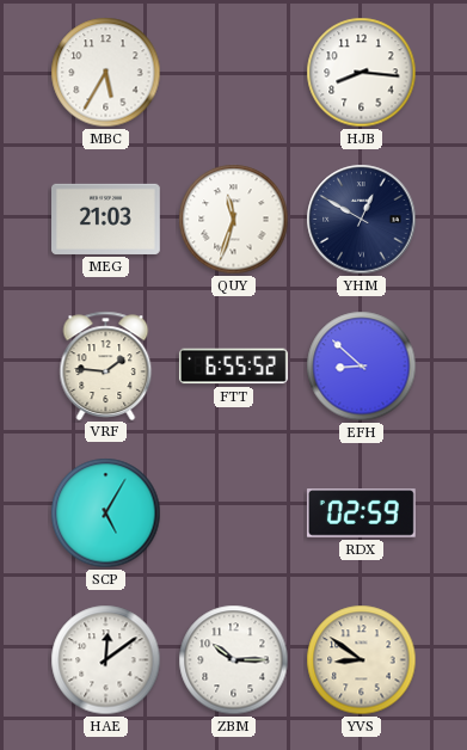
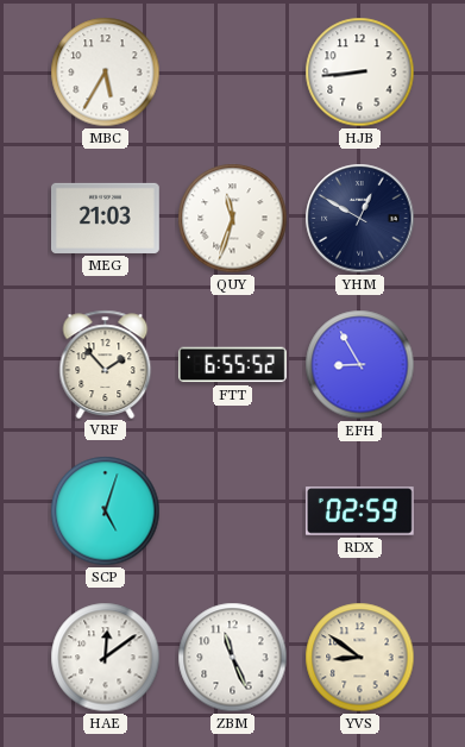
HJB: 8:16 -> 8:44 (360, 73)
VRF: 1:46 -> 1:53 (106, 364)
EFH: 8:52 -> 8:55 (360, 365)
SCP: 5:05 -> 5:03 (106, 511)
ZBM: 10:15 -> 11:26 (233, 658)
